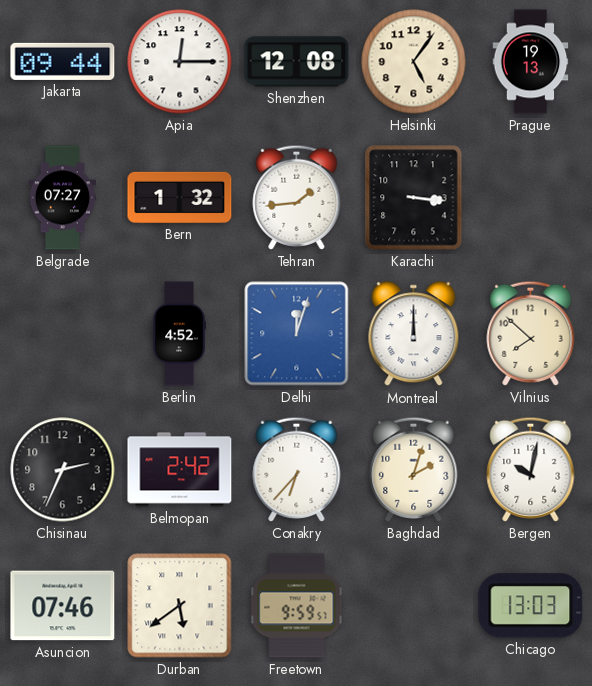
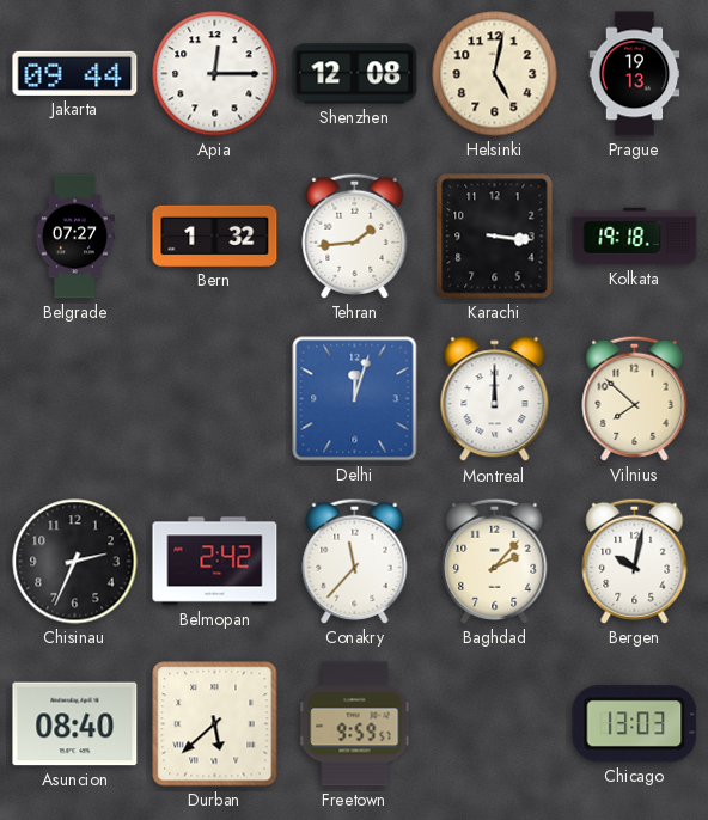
Helsinki: 5:06 -> 5:02 (495, 74)
Kolkata: none -> 19:18 (635, 237)
Berlin: 4:52 -> none (179, 334)
Conakry: 6:37 -> 11:37 (355, 561)
Baghdad: 2:03 -> 2:07 (495, 561)
Asuncion: 07:46 -> 08:40 (75, 724)
Durban: 5:39 -> 5:38 (215, 724)
